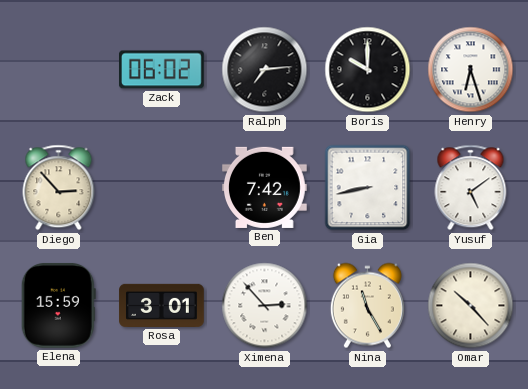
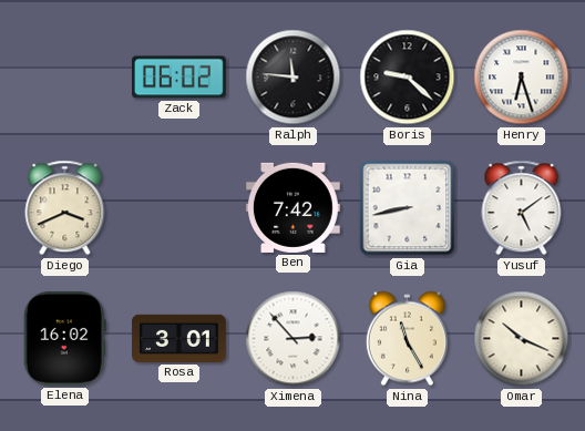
Ralph: 7:14 -> 11:46 (294, 78)
Boris: 10:00 -> 9:22 (408, 78)
Diego: 2:53 -> 3:41 (65, 208)
Elena: 15:59 -> 16:02 (64, 339)
Omar: 10:23 -> 10:19 (522, 339)
